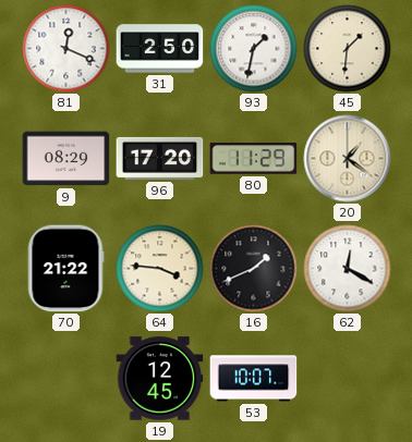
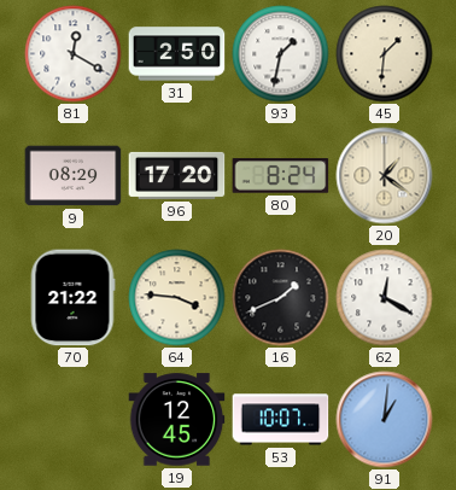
81: 12:19 -> 12:20 (74, 54)
80: 11:29 -> 8:24 (281, 176)
91: none -> 1:01 (385, 420)
